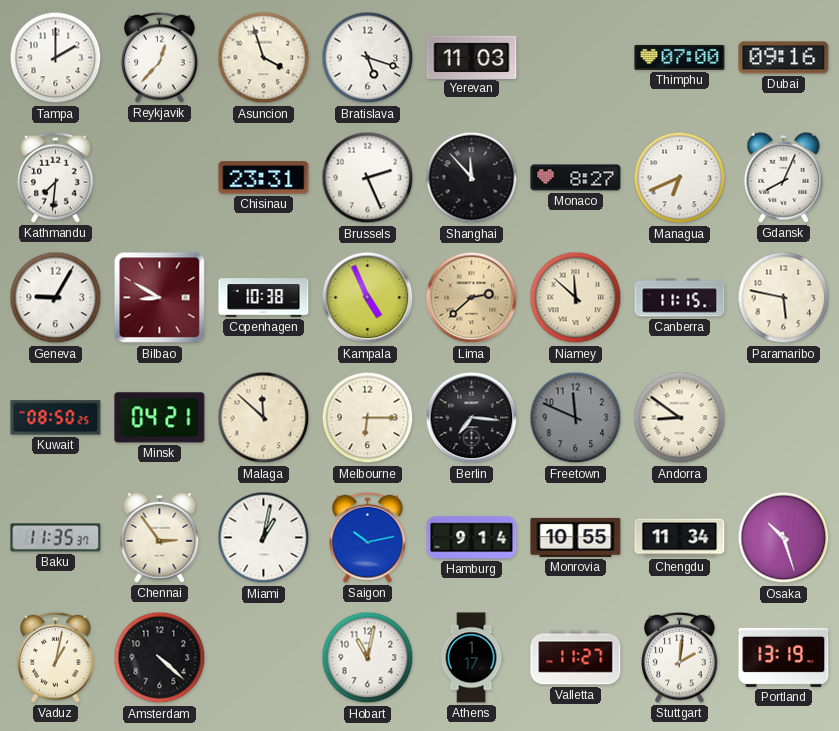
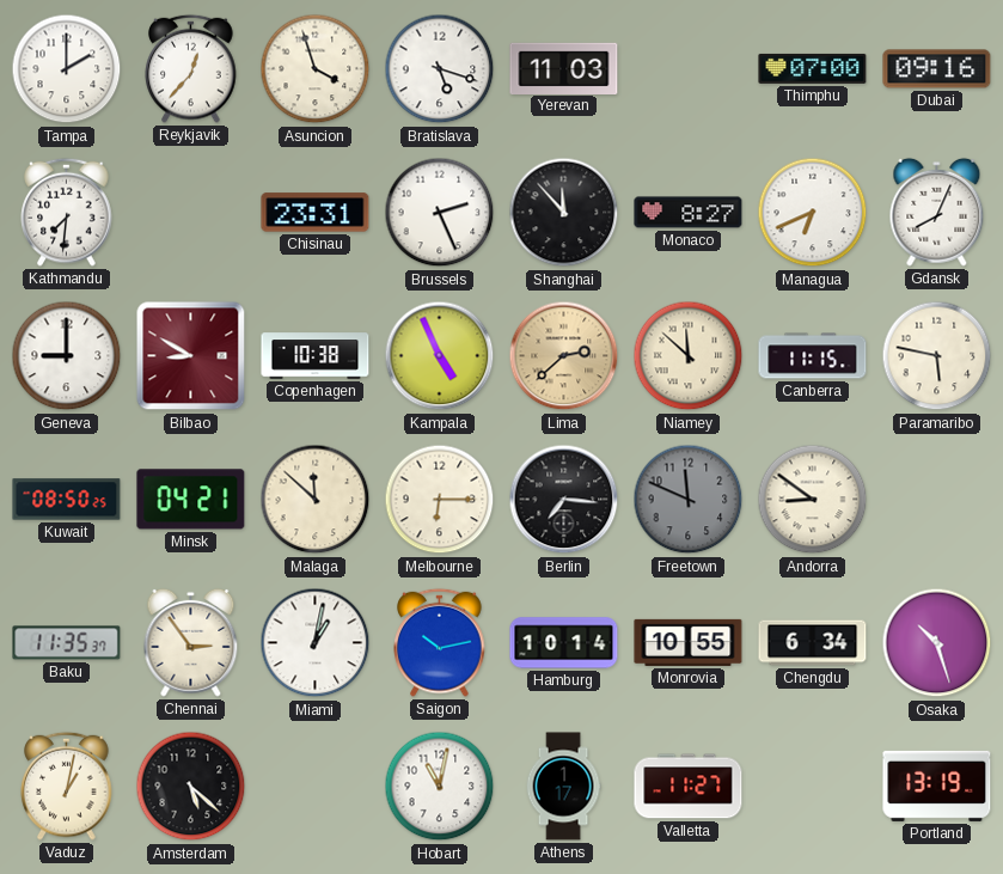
Geneva: 9:05 -> 9:00 (67, 356)
Hamburg: 9:14 -> 10:14 (564, 643)
Chengdu: 11:34 -> 6:34 (813, 643)
Amsterdam: 4:22 -> 5:22 (191, 787)
Stuttgart: 2:01 -> none (680, 657)
